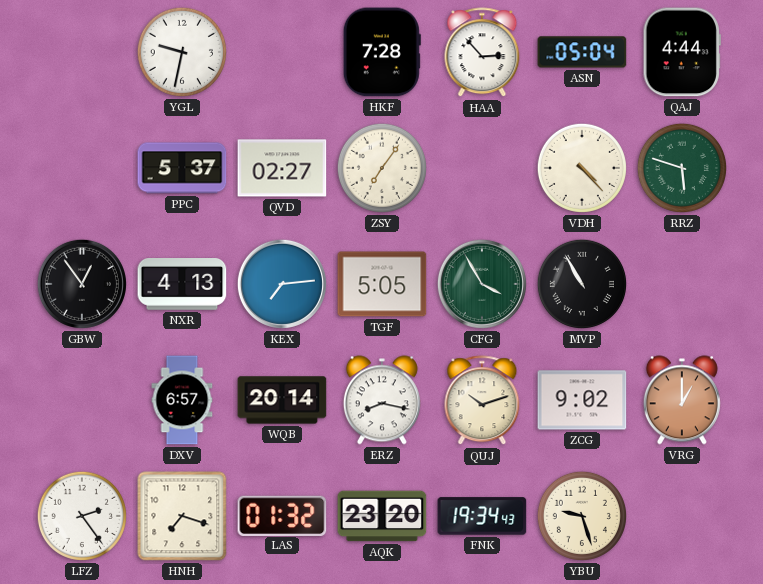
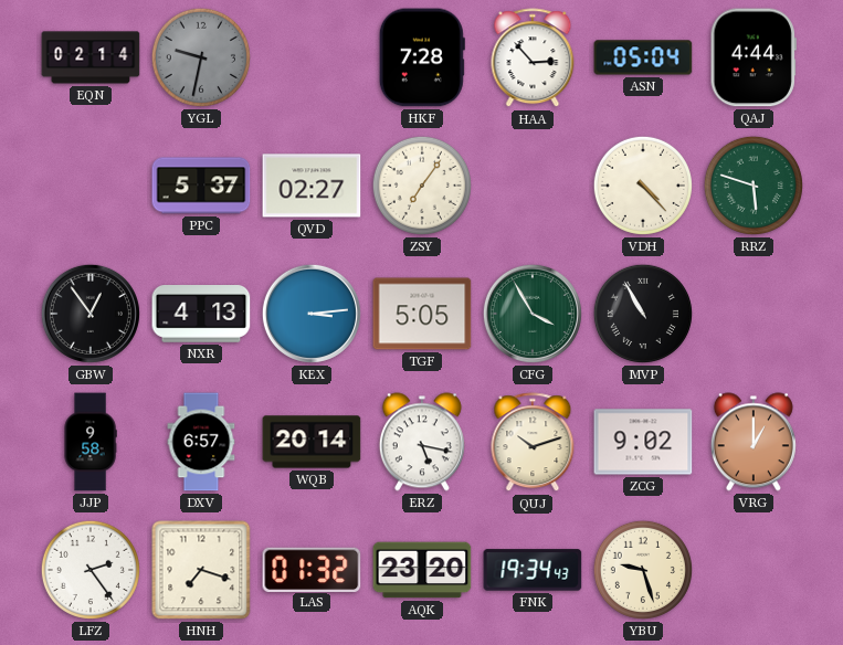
EQN: none -> 02:14 (91, 57)
YGL dial: white -> grey (201, 57)
KEX: 7:14 -> 3:14 (312, 314)
JJP: none -> 9:58 (91, 442)
ERZ: 8:17 -> 5:17 (422, 442)
